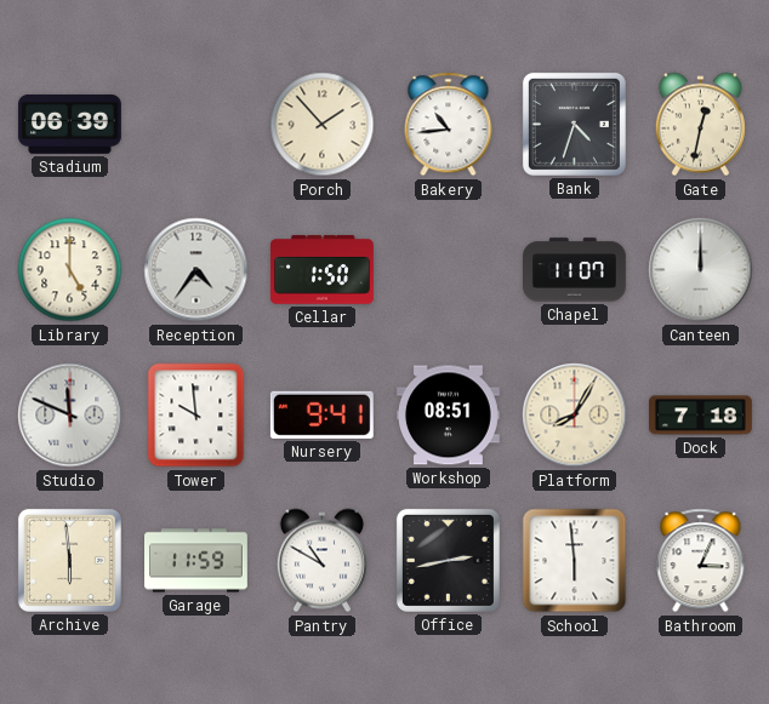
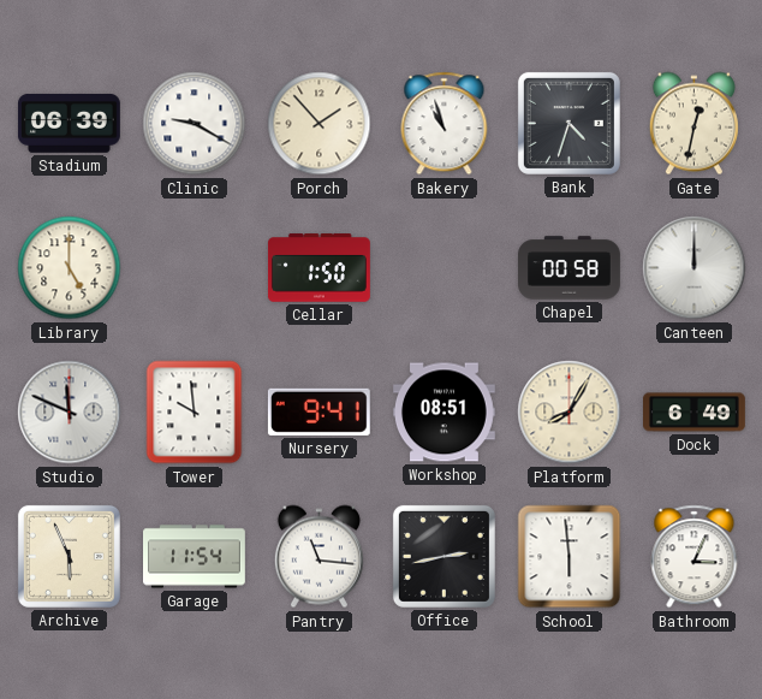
Clinic: none -> 9:20 (195, 124)
Bakery: 10:44 -> 10:57 (445, 124)
Reception: 4:36 -> none (196, 270)
Chapel: 11:07 -> 00:58 (570, 268)
Dock: 7:18 -> 6:49 (695, 413)
Archive: 5:59 -> 5:56 (69, 556)
Garage: 11:59 -> 11:54 (195, 557)
Pantry: 10:50 -> 11:16 (319, 557)
